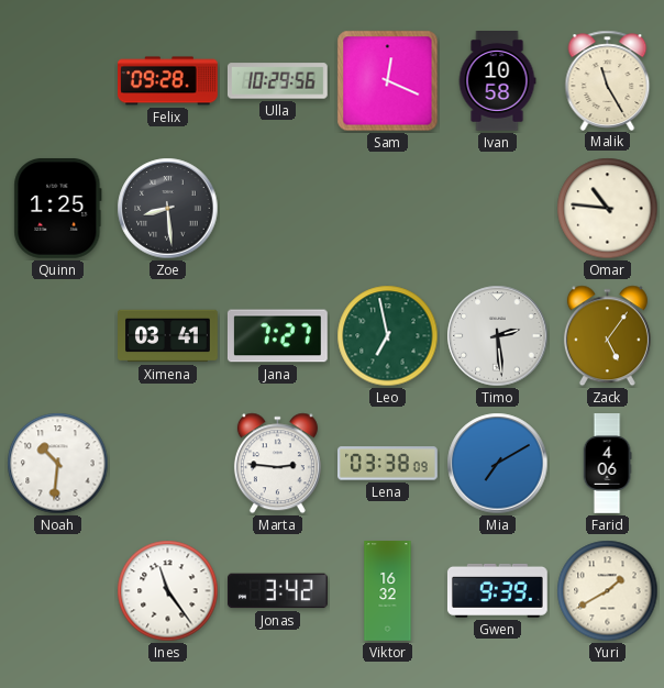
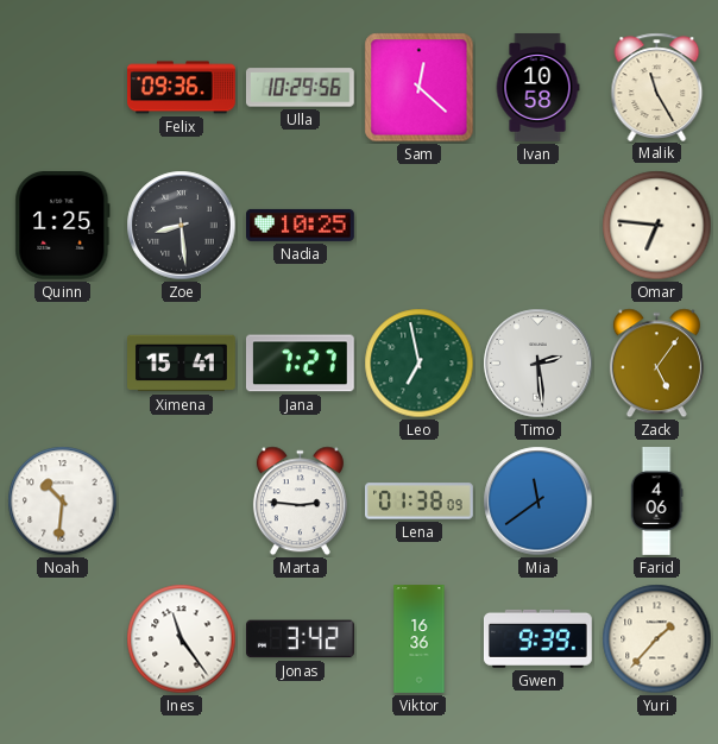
Felix: 09:28 -> 09:36 (182, 88)
Sam: 12:19 -> 12:22 (420, 88)
Nadia: none -> 10:25 (301, 225)
Omar: 10:46 -> 6:46 (657, 226)
Ximena: 03:41 -> 15:41 (182, 364)
Lena: 03:38 -> 01:38 (420, 502)
Mia: 7:10 -> 11:39 (538, 502)
Viktor: 16:32 -> 16:36 (420, 639)
Yuri: 1:40 -> 1:37 (657, 639)
